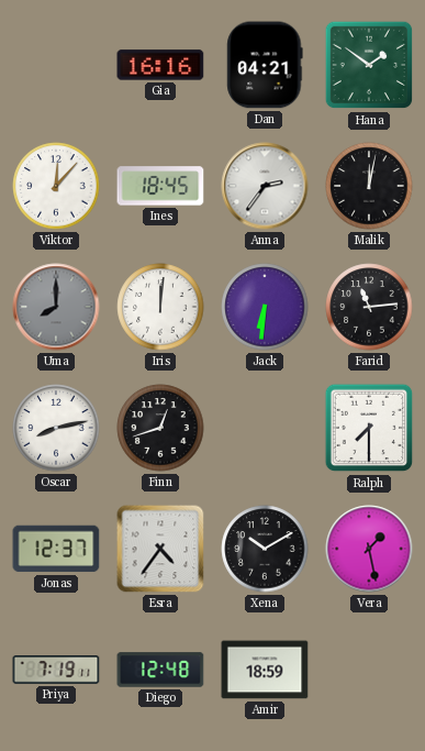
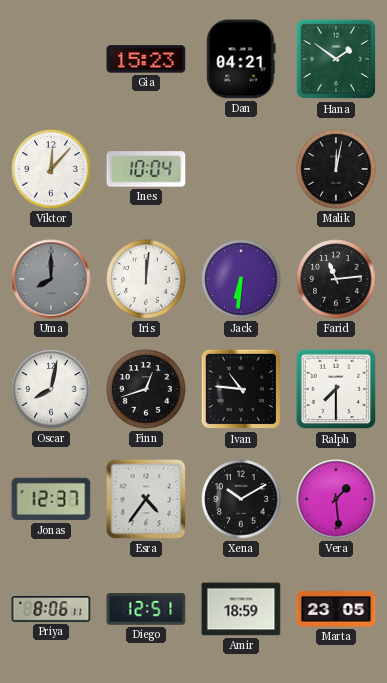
Gia: 16:16 -> 15:23 (146, 59)
Ines: 18:45 -> 10:04 (146, 169)
Anna: 2:36 -> none (265, 186)
Oscar: 8:13 -> 8:02 (51, 389)
Ivan: none -> 10:46 (241, 389)
Vera: 1:28 -> 1:29 (336, 499)
Priya: 7:19 -> 8:06 (51, 610)
Diego: 12:48 -> 12:51 (146, 609)
Marta: none -> 23:05 (336, 609)
